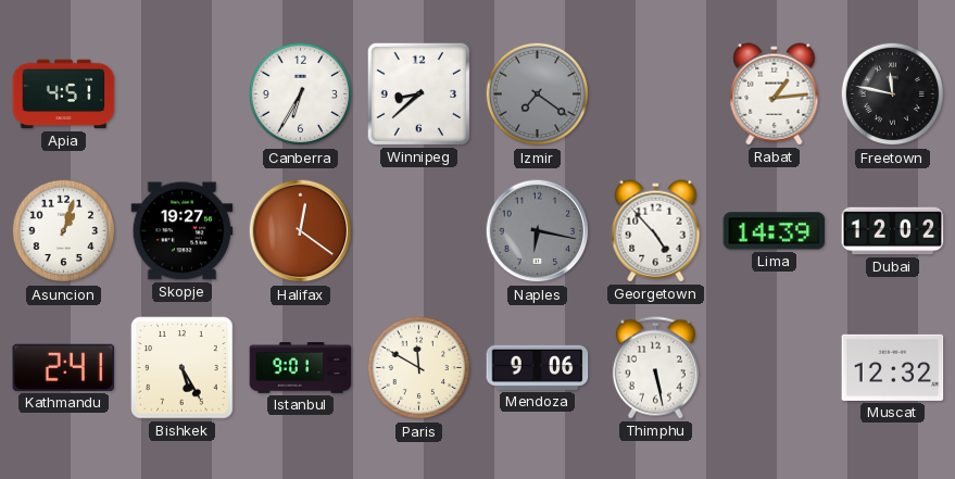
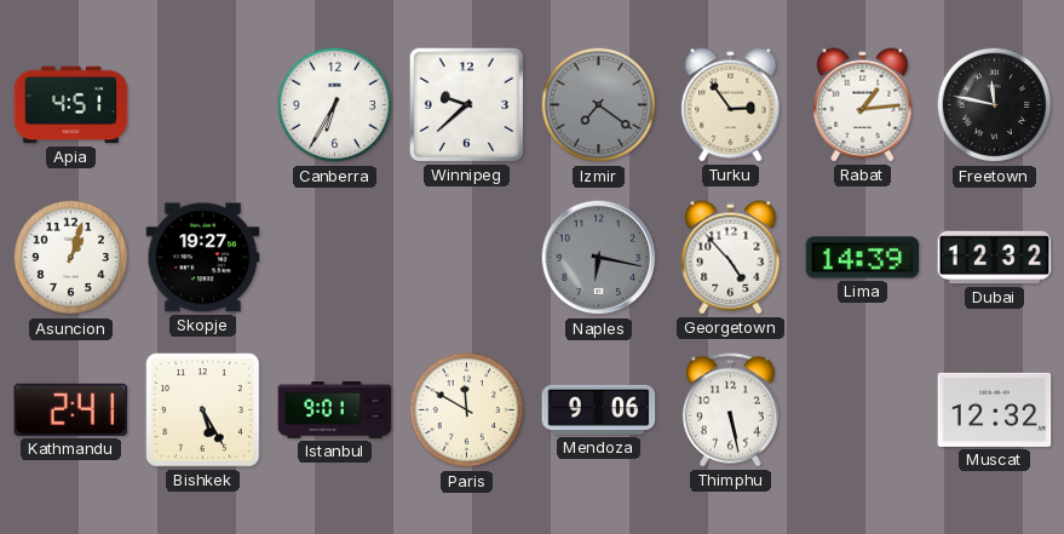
Winnipeg: 8:38 -> 9:38 (466, 104)
Turku: none -> 2:54 (731, 105)
Halifax: 12:21 -> none (301, 231)
Dubai: 12:02 -> 12:32 (995, 258)
